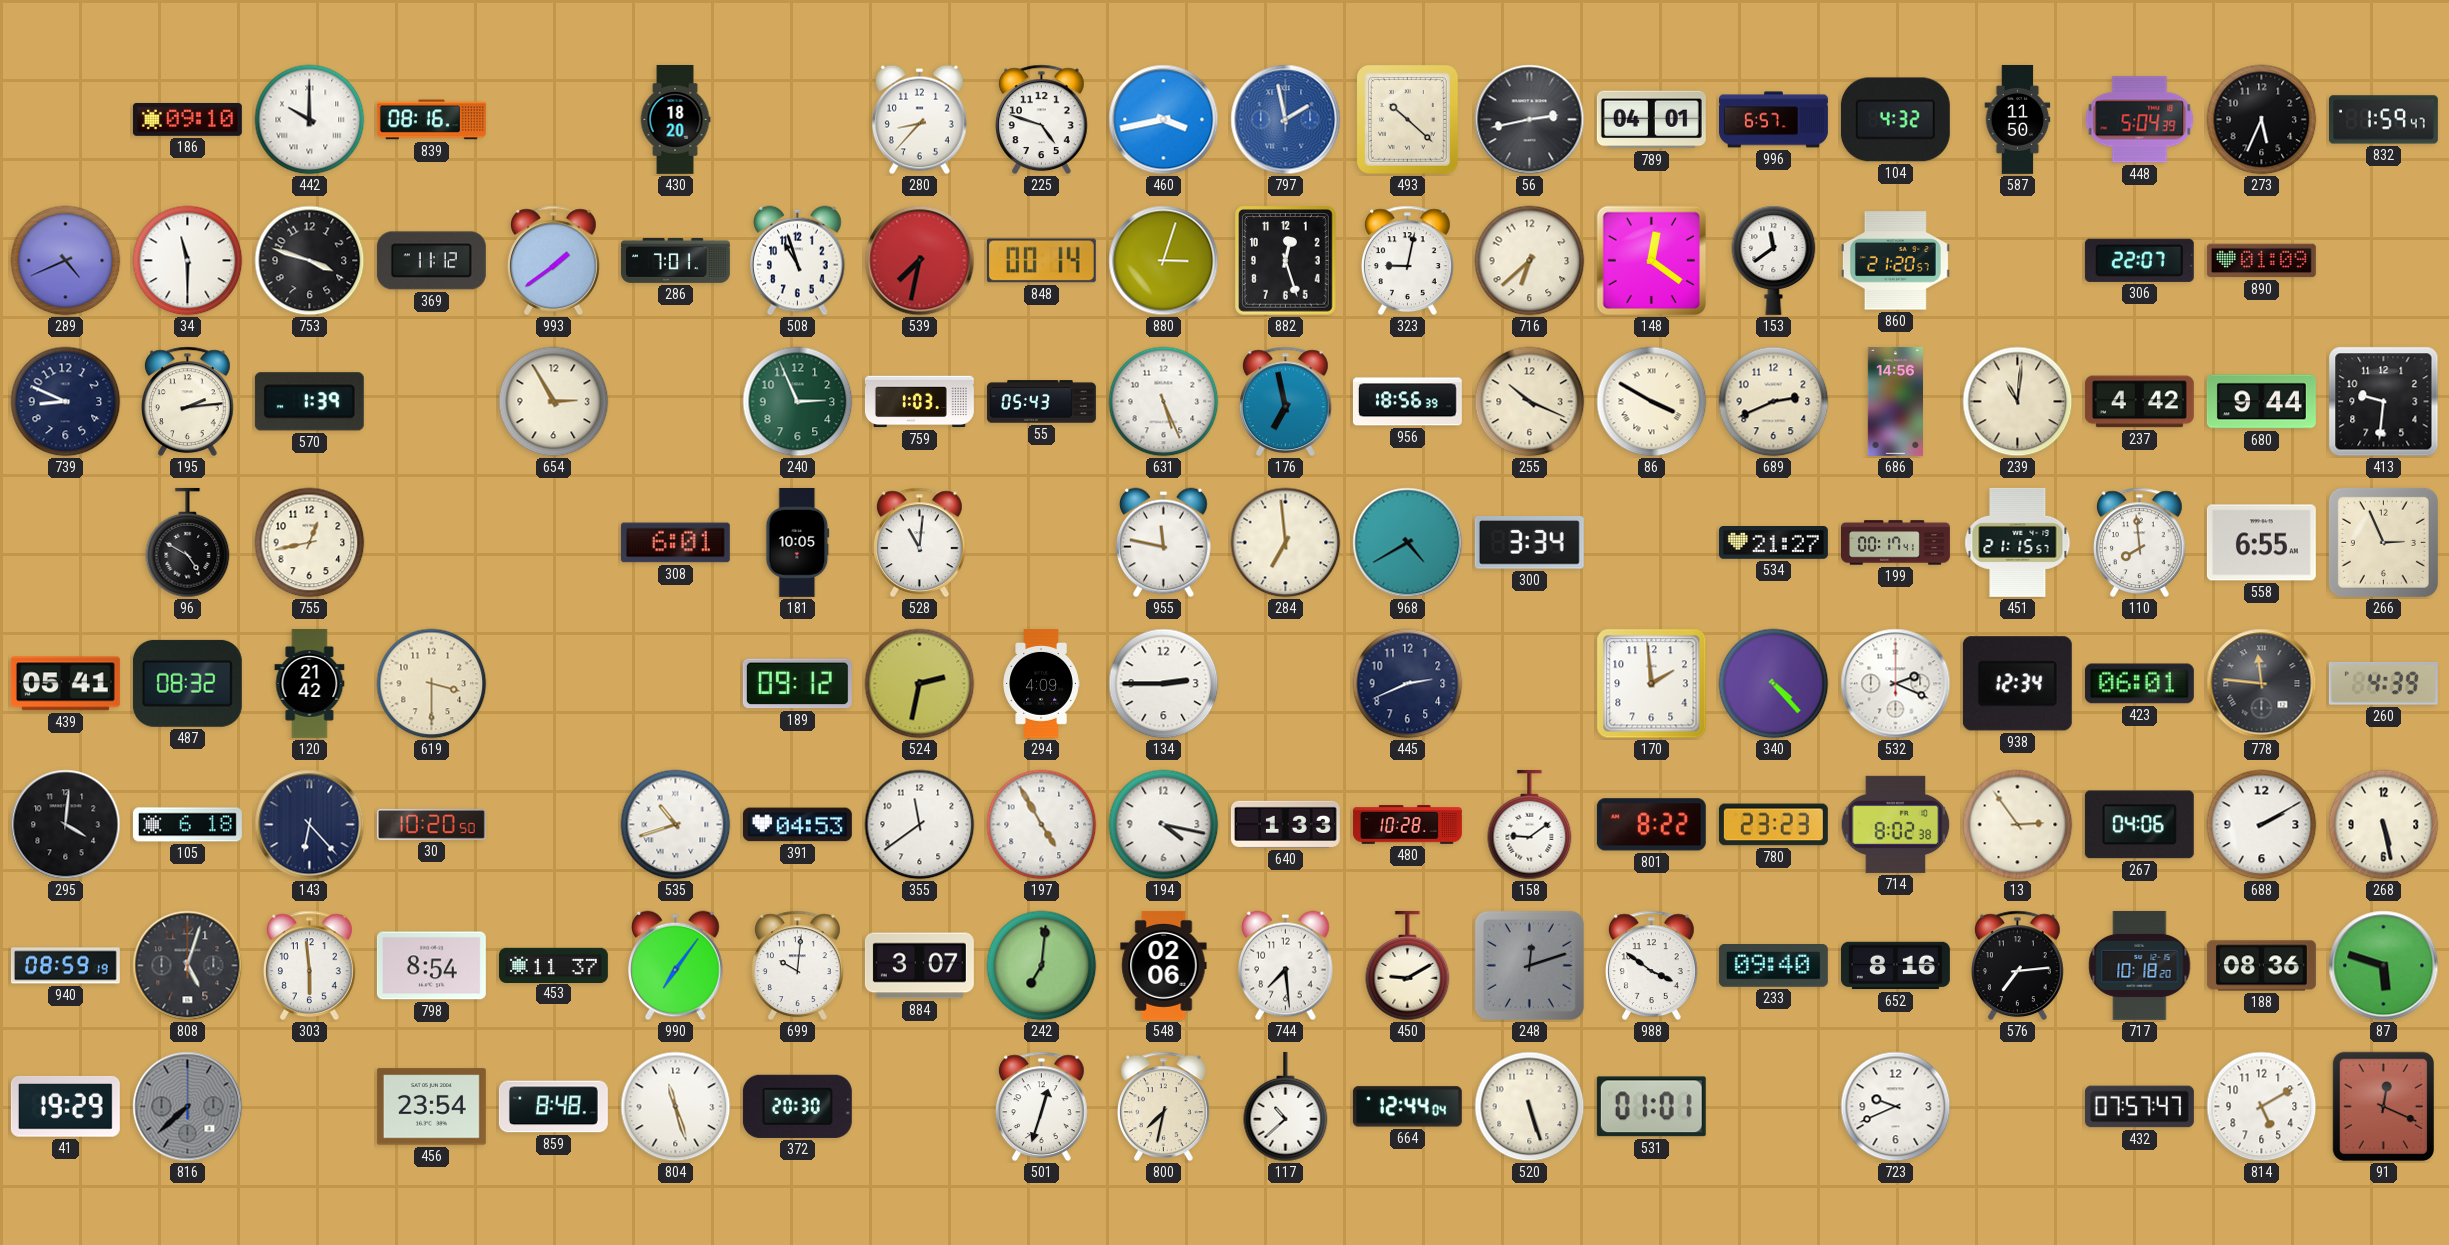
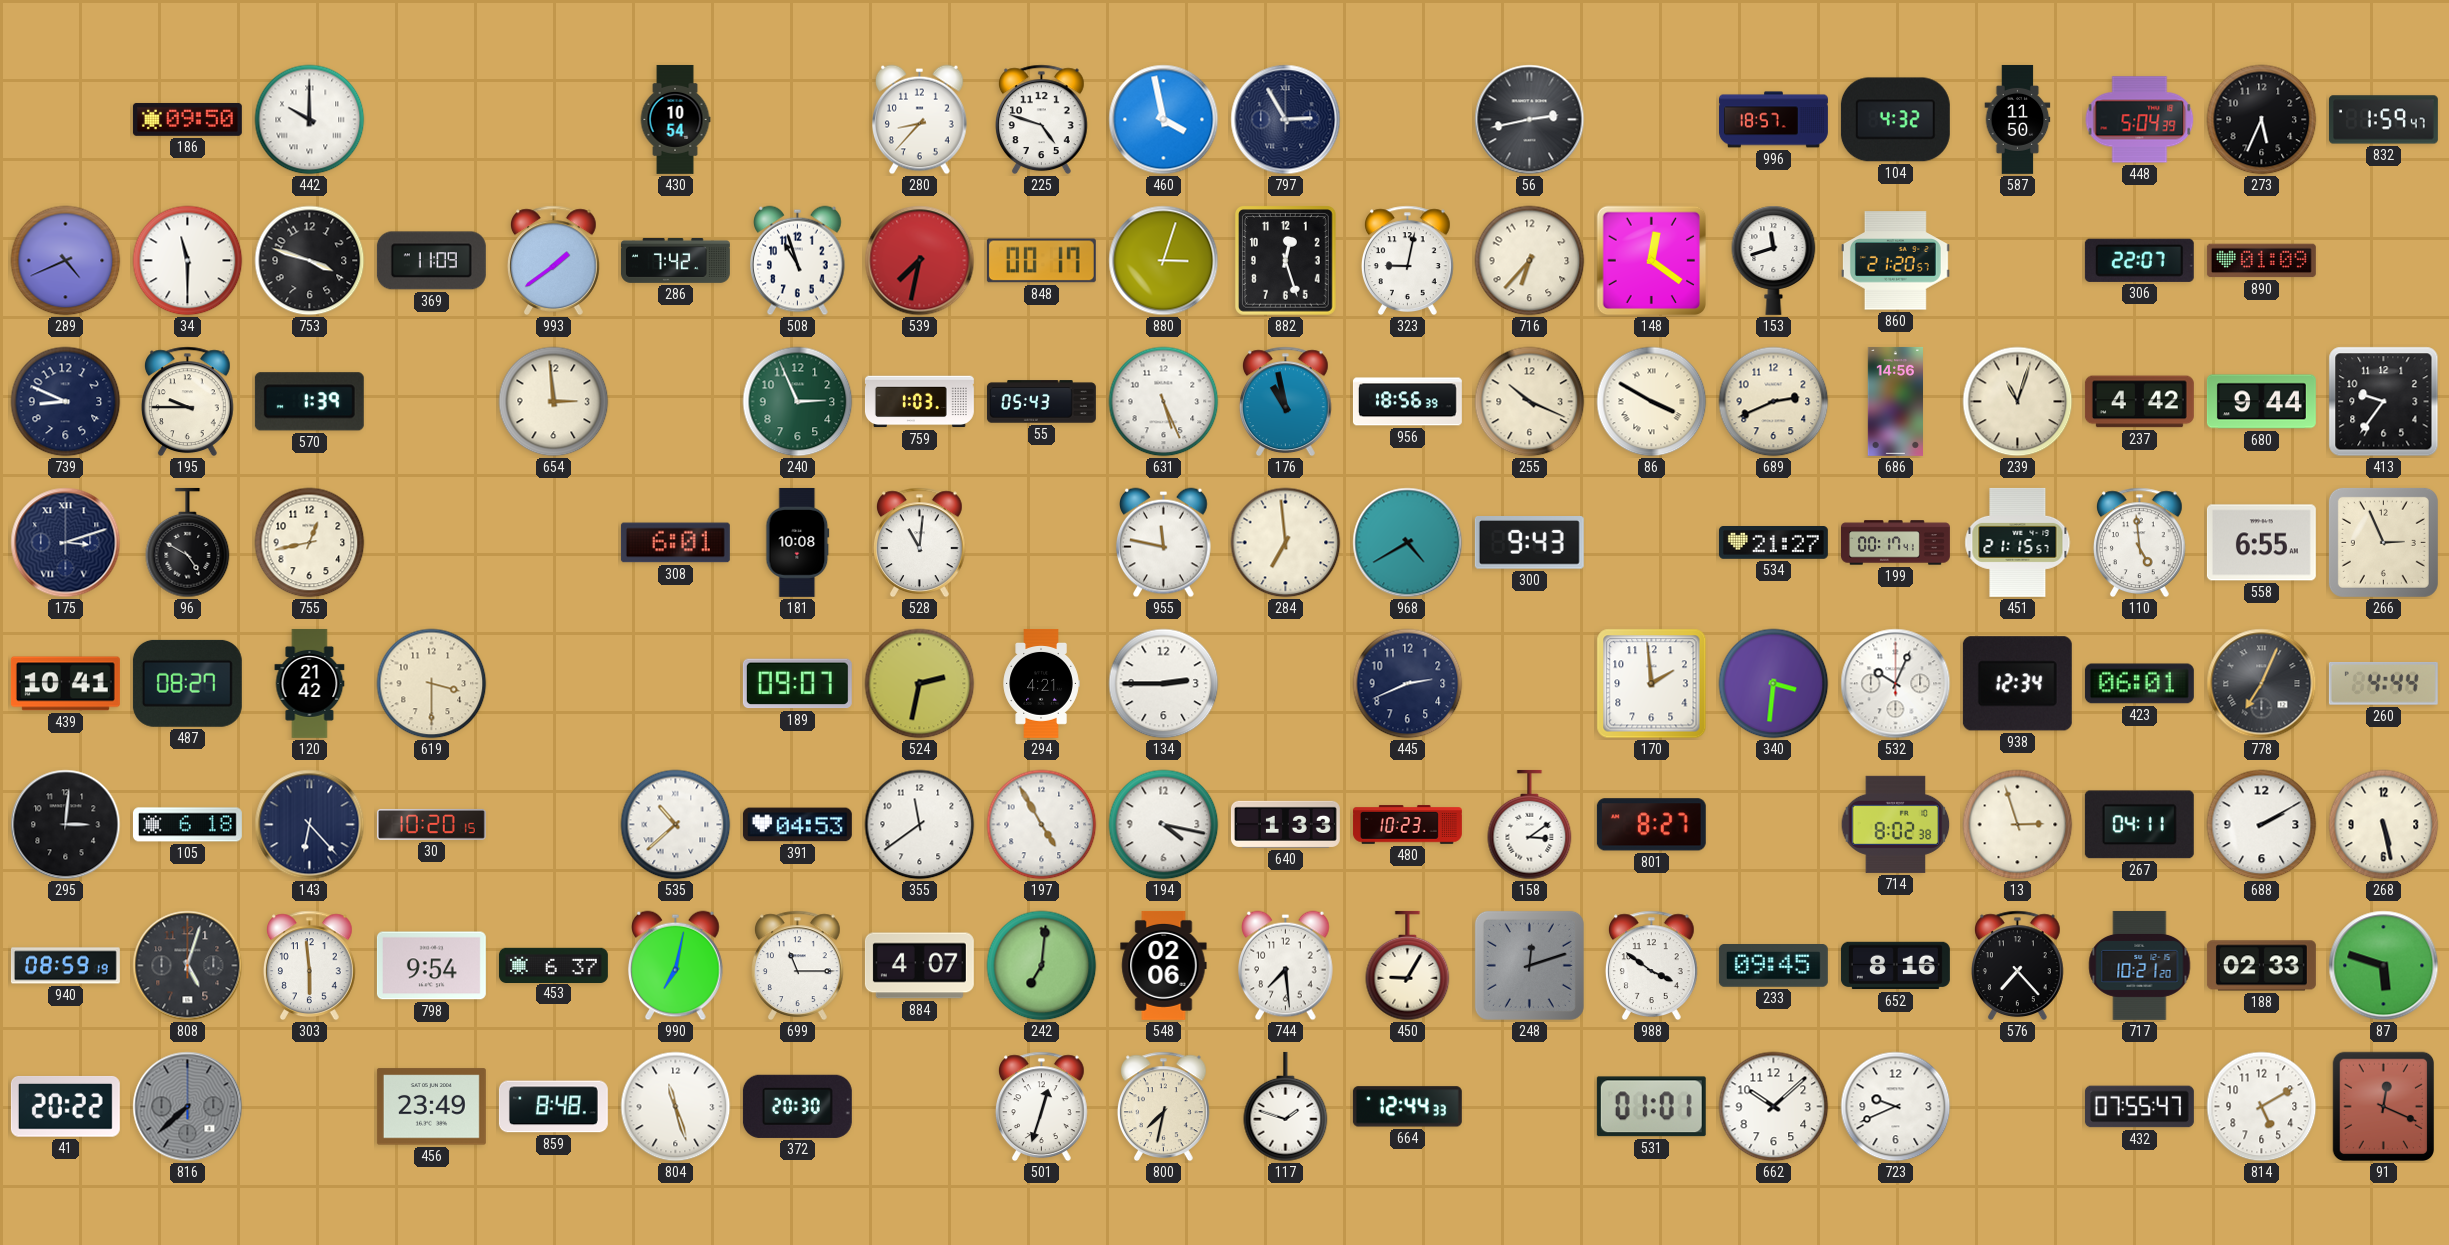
186: 09:10 -> 09:50 (187, 119)
839: 08:16 -> none (431, 120)
430: 18:20 -> 10:54 (675, 119)
460: 3:43 -> 3:58 (1164, 120)
797: 1:58 -> 2:55 (1286, 120)
797 dial: blue -> navy (1286, 120)
493: 10:22 -> none (1407, 120)
789: 04:01 -> none (1651, 120)
996: 6:57 -> 18:57 (1774, 120)
369: 11:12 -> 11:09 (431, 261)
286: 7:01 -> 7:42 (675, 260)
848: 00:14 -> 00:17 (1041, 261)
716: 6:38 -> 6:37 (1530, 261)
153: 11:39 -> 11:42 (1774, 260)
195: 2:14 -> 9:45 (187, 401)
654: 2:55 -> 2:59 (554, 402)
176: 6:58 -> 10:58 (1285, 401)
239: 11:01 -> 11:03 (2018, 402)
413: 9:31 -> 9:36 (2384, 402)
175: none -> 3:12 (66, 543)
181: 10:05 -> 10:08 (798, 542)
300: 3:34 -> 9:43 (1529, 543)
110: 7:59 -> 4:59 (2139, 542)
439: 05:41 -> 10:41 (65, 684)
487: 08:32 -> 08:27 (187, 683)
189: 09:12 -> 09:07 (797, 684)
294: 4:09 -> 4:21 (1041, 683)
340: 4:23 -> 3:31 (1774, 684)
532: 2:19 -> 10:04 (1896, 684)
778: 11:46 -> 7:04 (2262, 684)
260: 4:39 -> 4:44 (2383, 683)
295: 4:01 -> 3:01 (66, 825)
30: 10:20:50 -> 10:20:15 (431, 824)
535: 10:42 -> 10:38 (676, 825)
480: 10:28 -> 10:23 (1407, 825)
158: 9:09 -> 3:09 (1530, 825)
801: 8:22 -> 8:27 (1651, 825)
780: 23:23 -> none (1773, 825)
13: 2:54 -> 2:57 (2018, 825)
267: 04:06 -> 04:11 (2139, 825)
798: 8:54 -> 9:54 (431, 966)
453: 11:37 -> 6:37 (553, 965)
990: 7:06 -> 7:02 (676, 966)
699: 10:01 -> 11:15 (797, 965)
884: 3:07 -> 4:07 (919, 966)
450: 9:10 -> 9:05 (1408, 966)
233: 09:40 -> 09:45 (1773, 966)
576: 7:14 -> 7:23 (2017, 965)
717: 10:18 -> 10:21 (2140, 965)
188: 08:36 -> 02:33 (2261, 966)
41: 19:29 -> 20:22 (65, 1106)
456: 23:54 -> 23:49 (431, 1107)
117: 10:38 -> 1:48 (1286, 1107)
664: 12:44:04 -> 12:44:33 (1407, 1107)
520: 5:27 -> none (1530, 1107)
662: none -> 10:08 (1774, 1107)
432: 07:57 -> 07:55 (2139, 1107)
